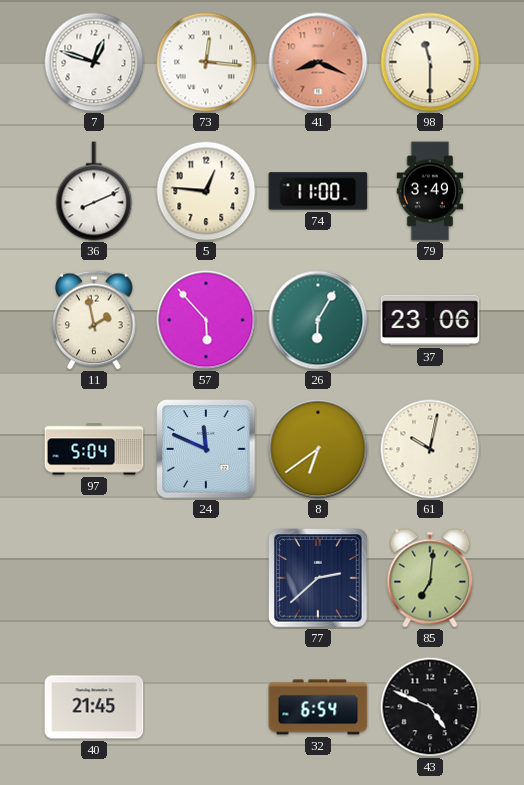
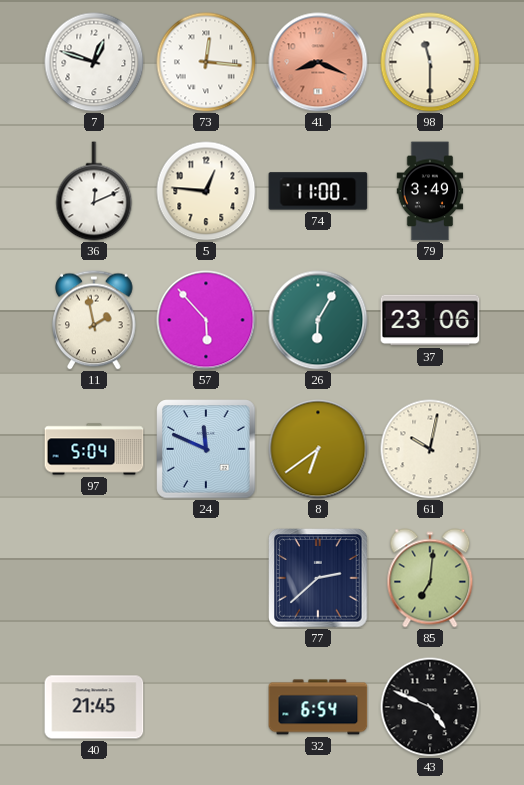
36: 8:11 -> 12:11 (94, 191)
